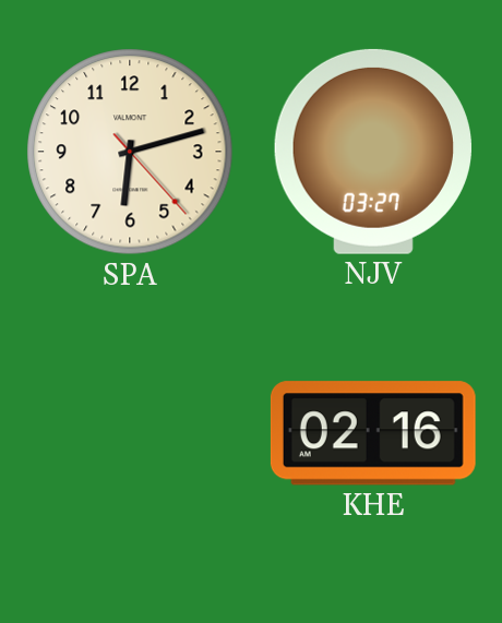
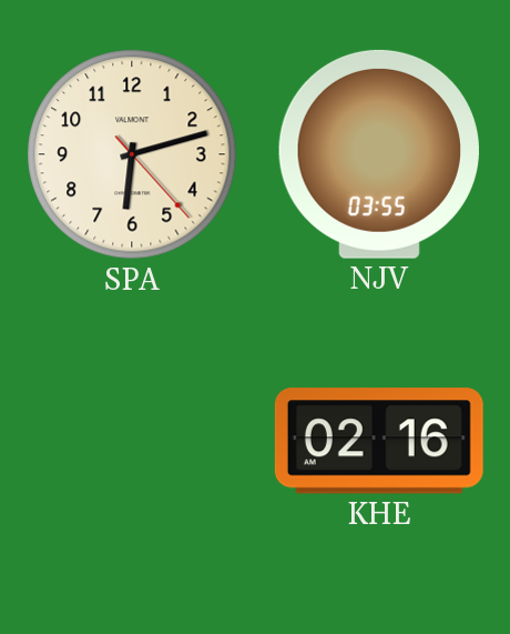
NJV: 03:27 -> 03:55 (379, 154)
